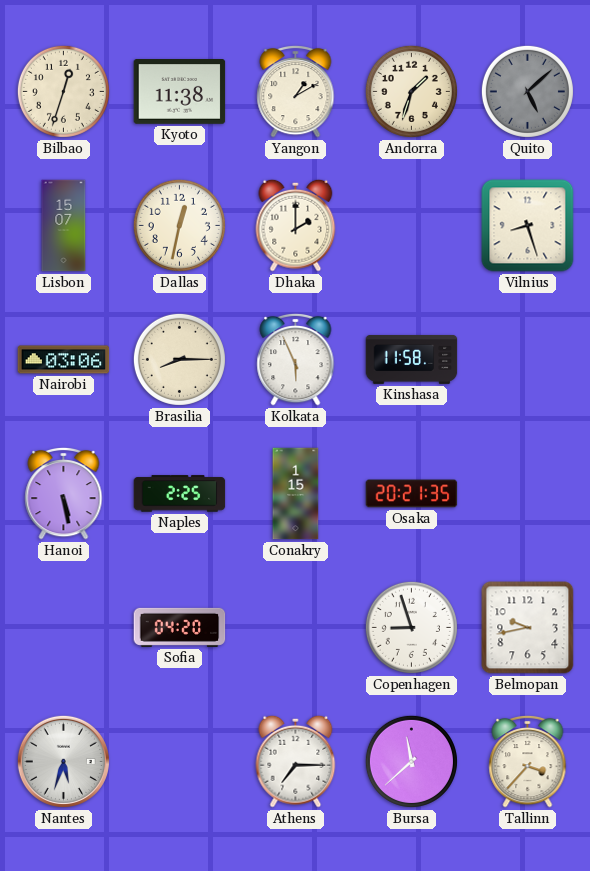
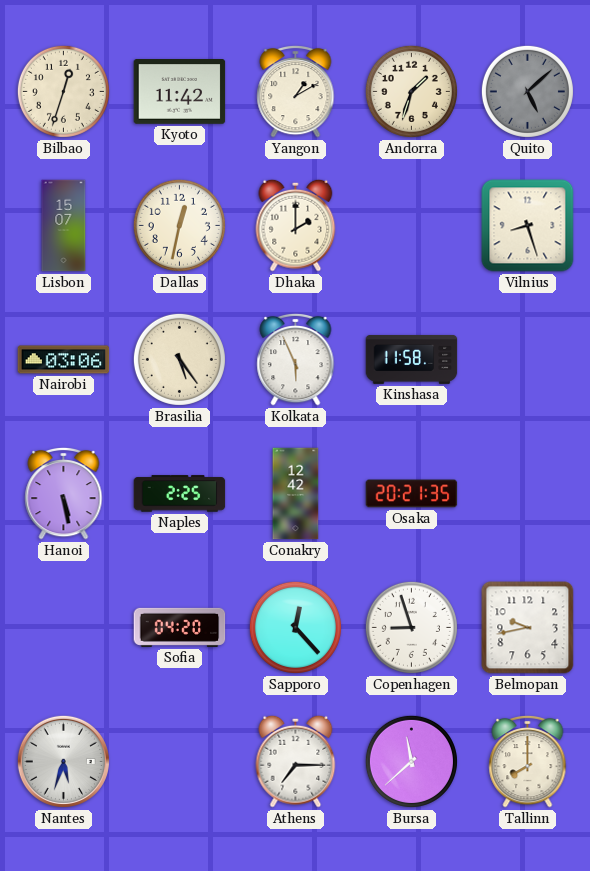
Kyoto: 11:38 -> 11:42 (180, 92)
Brasilia: 8:15 -> 5:24 (179, 359)
Conakry: 1:15 -> 12:42 (296, 494)
Sapporo: none -> 12:23 (295, 627)
Tallinn: 3:37 -> 8:00 (528, 761)
